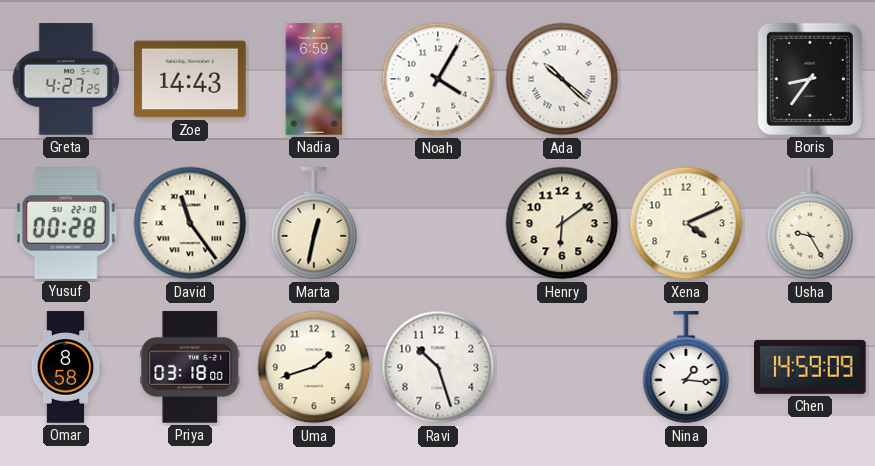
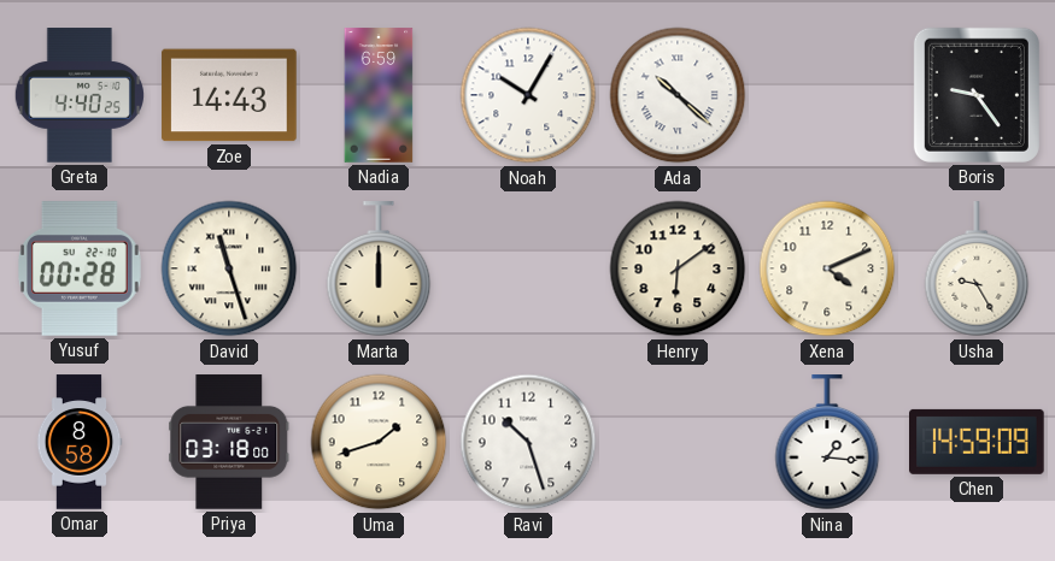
Greta: 4:27 -> 4:40 (80, 95)
Noah: 4:05 -> 10:05 (528, 95)
Boris: 8:36 -> 9:24 (977, 95)
David: 11:24 -> 11:27 (229, 268)
Marta: 12:32 -> 12:00 (379, 270)
